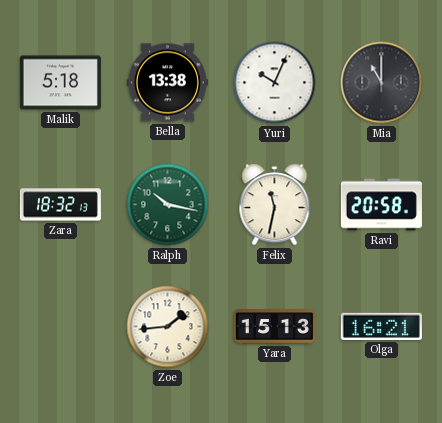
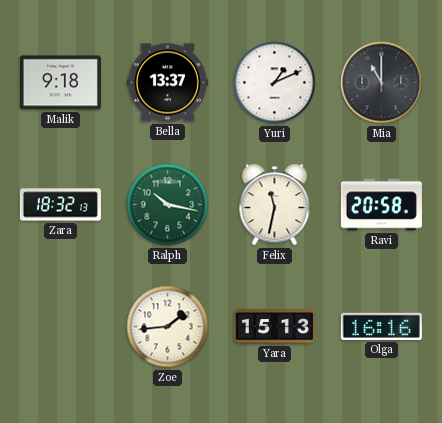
Malik: 5:18 -> 9:18 (60, 83)
Bella: 13:38 -> 13:37 (167, 83)
Yuri: 10:04 -> 1:11 (275, 83)
Olga: 16:21 -> 16:16 (381, 326)
